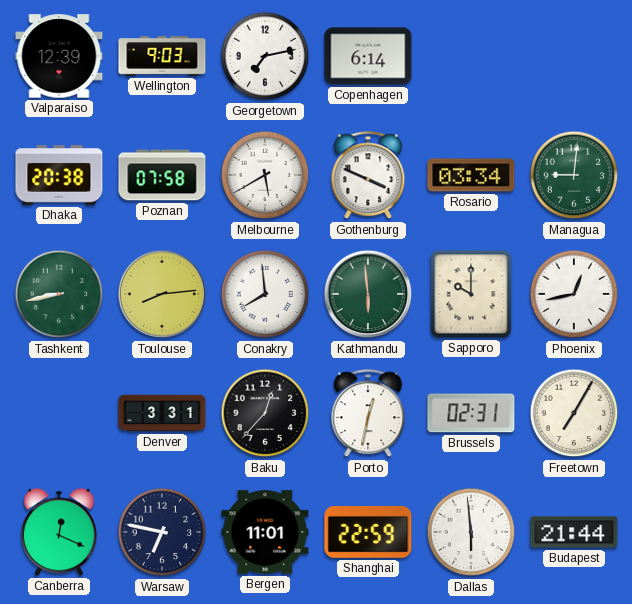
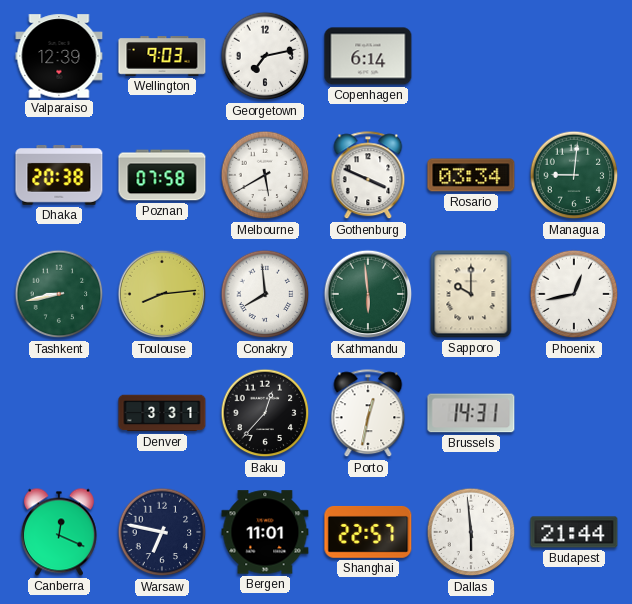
Brussels: 02:31 -> 14:31 (471, 413)
Freetown: 7:05 -> none (574, 413)
Shanghai: 22:59 -> 22:57 (368, 532)
